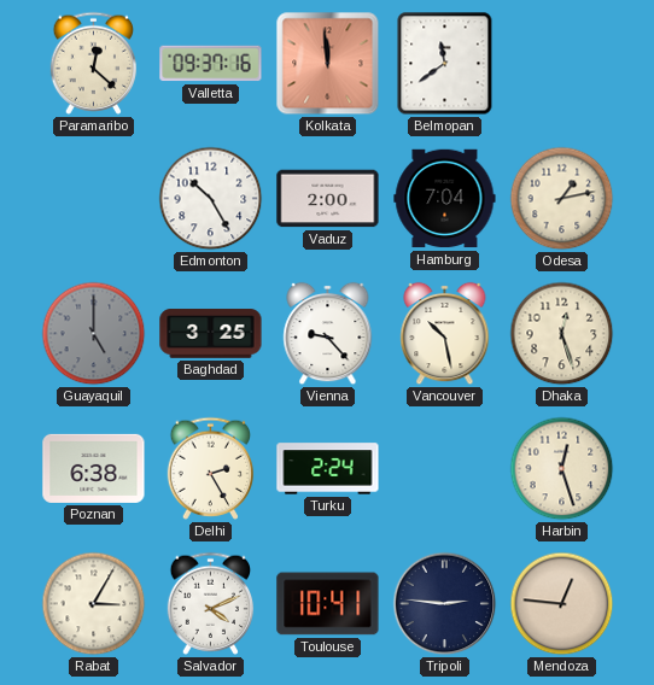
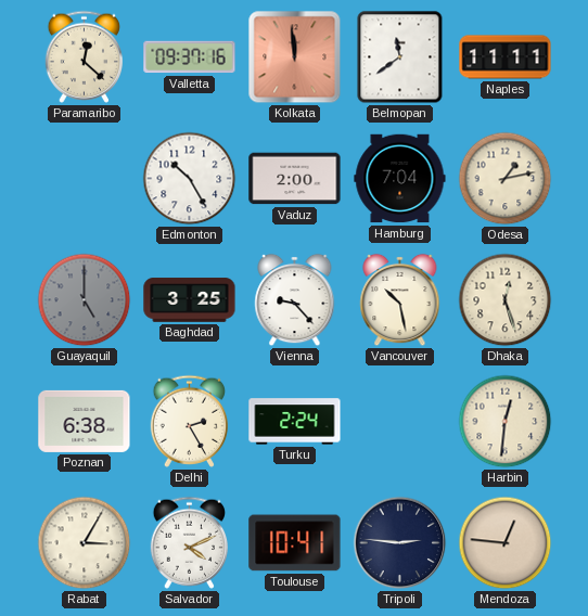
Naples: none -> 11:11 (506, 57)
Harbin: 12:27 -> 12:31 (506, 422)
